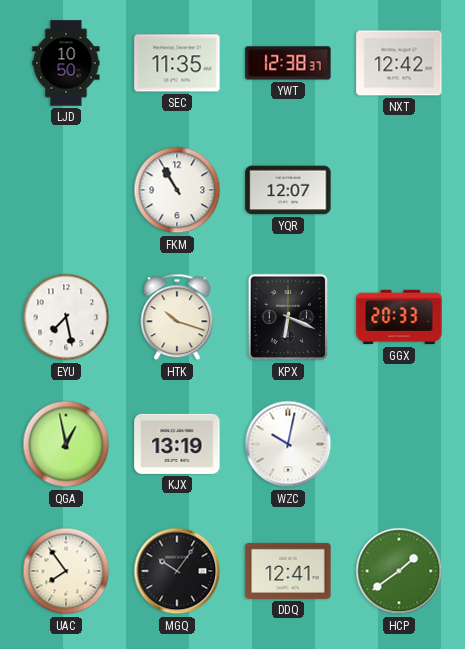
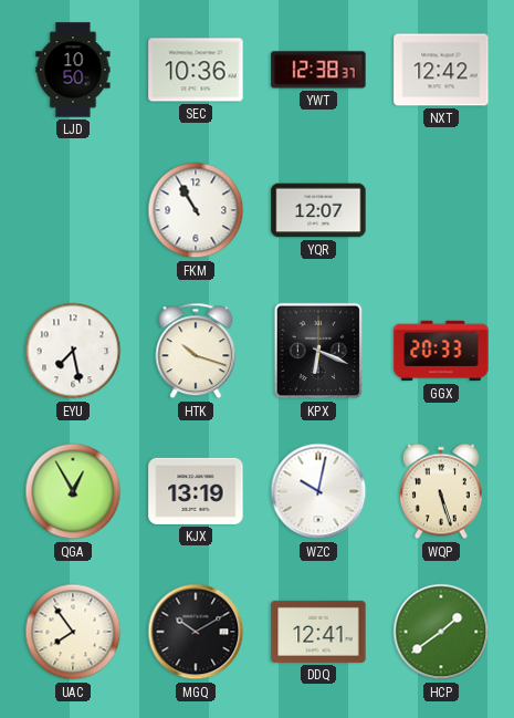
SEC: 11:35 -> 10:36 (196, 70)
QGA: 12:58 -> 12:55 (73, 491)
WQP: none -> 5:27 (441, 491)
MGQ: 10:06 -> 10:10 (196, 632)
